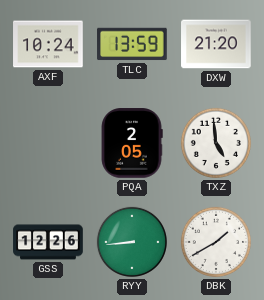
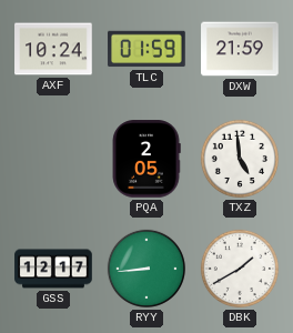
TLC: 13:59 -> 01:59 (146, 49)
DXW: 21:20 -> 21:59 (240, 49)
GSS: 12:26 -> 12:17 (53, 269)
